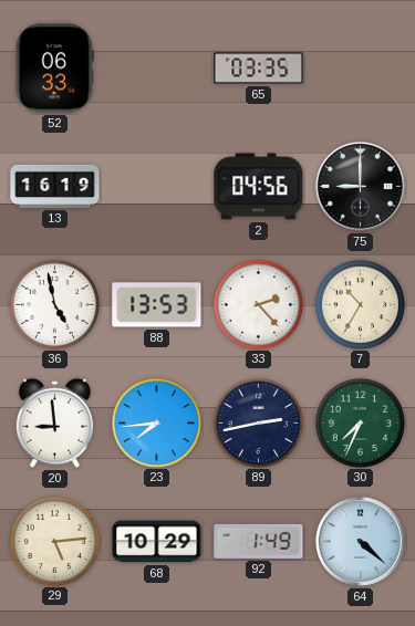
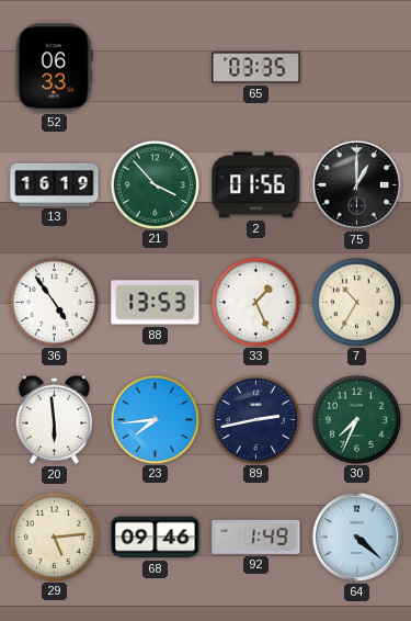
21: none -> 3:53 (155, 184)
2: 04:56 -> 01:56 (256, 185)
75: 9:00 -> 1:00 (356, 184)
36: 4:58 -> 4:54 (54, 302)
33: 2:23 -> 1:26 (255, 302)
20: 8:59 -> 5:59 (54, 419)
68: 10:29 -> 09:46 (156, 538)
